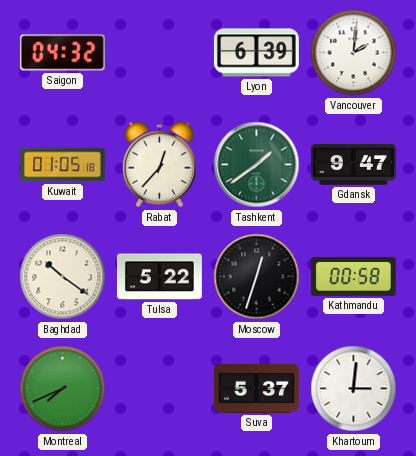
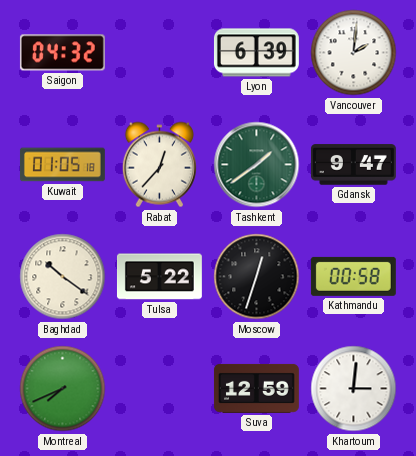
Suva: 5:37 -> 12:59 (256, 388)
